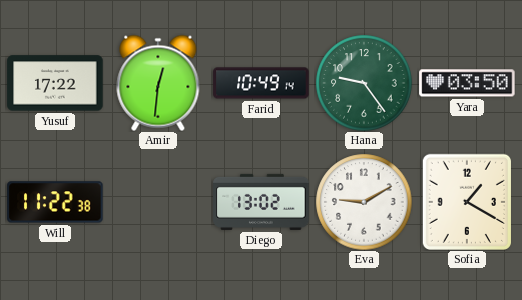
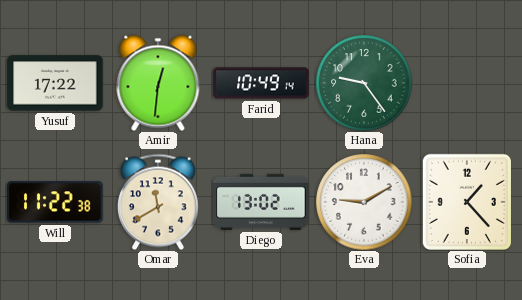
Yara: 03:50 -> none (467, 83)
Omar: none -> 11:40 (158, 202)
Sofia: 1:20 -> 1:23 (467, 201)
